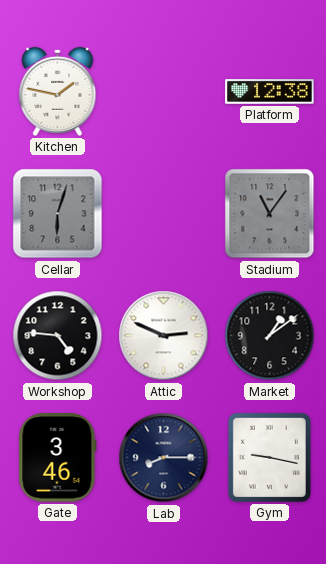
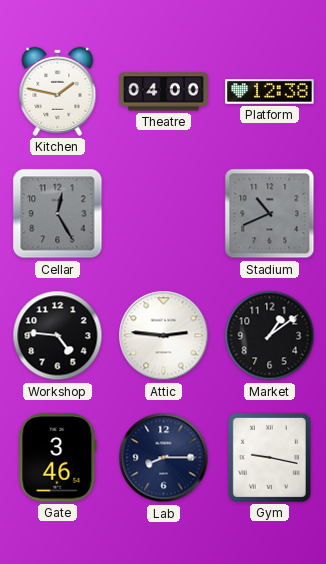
Theatre: none -> 04:00 (164, 92)
Cellar: 6:03 -> 12:25 (58, 214)
Stadium: 11:06 -> 10:41 (270, 214)
Attic: 2:49 -> 2:46 (164, 336)
